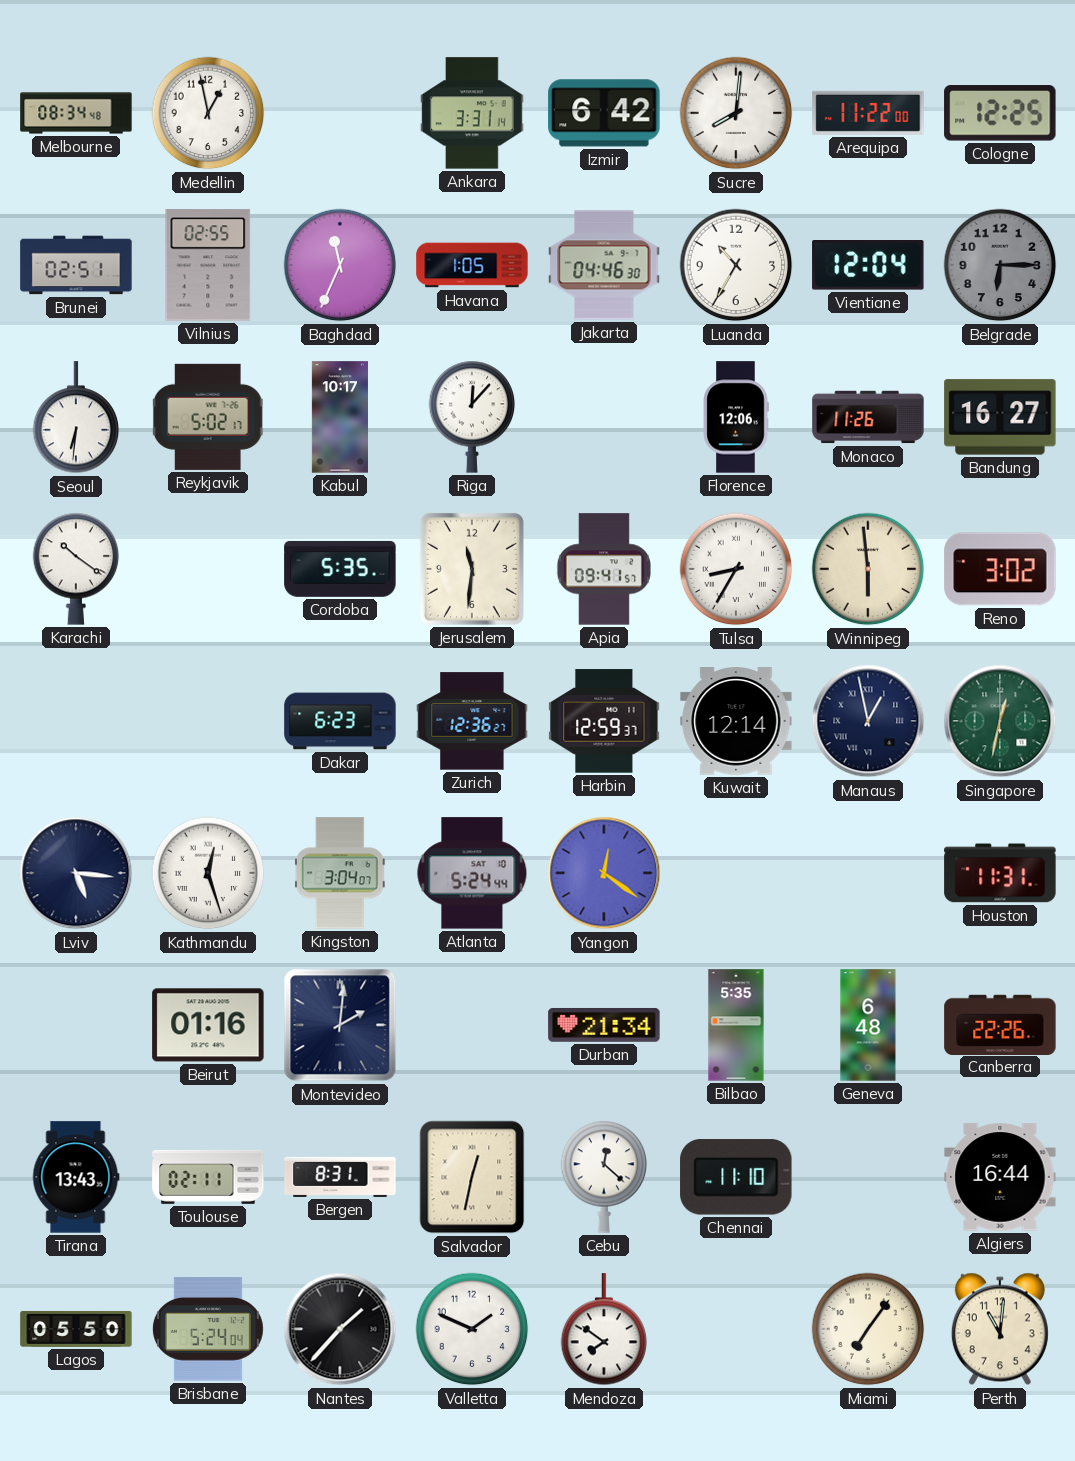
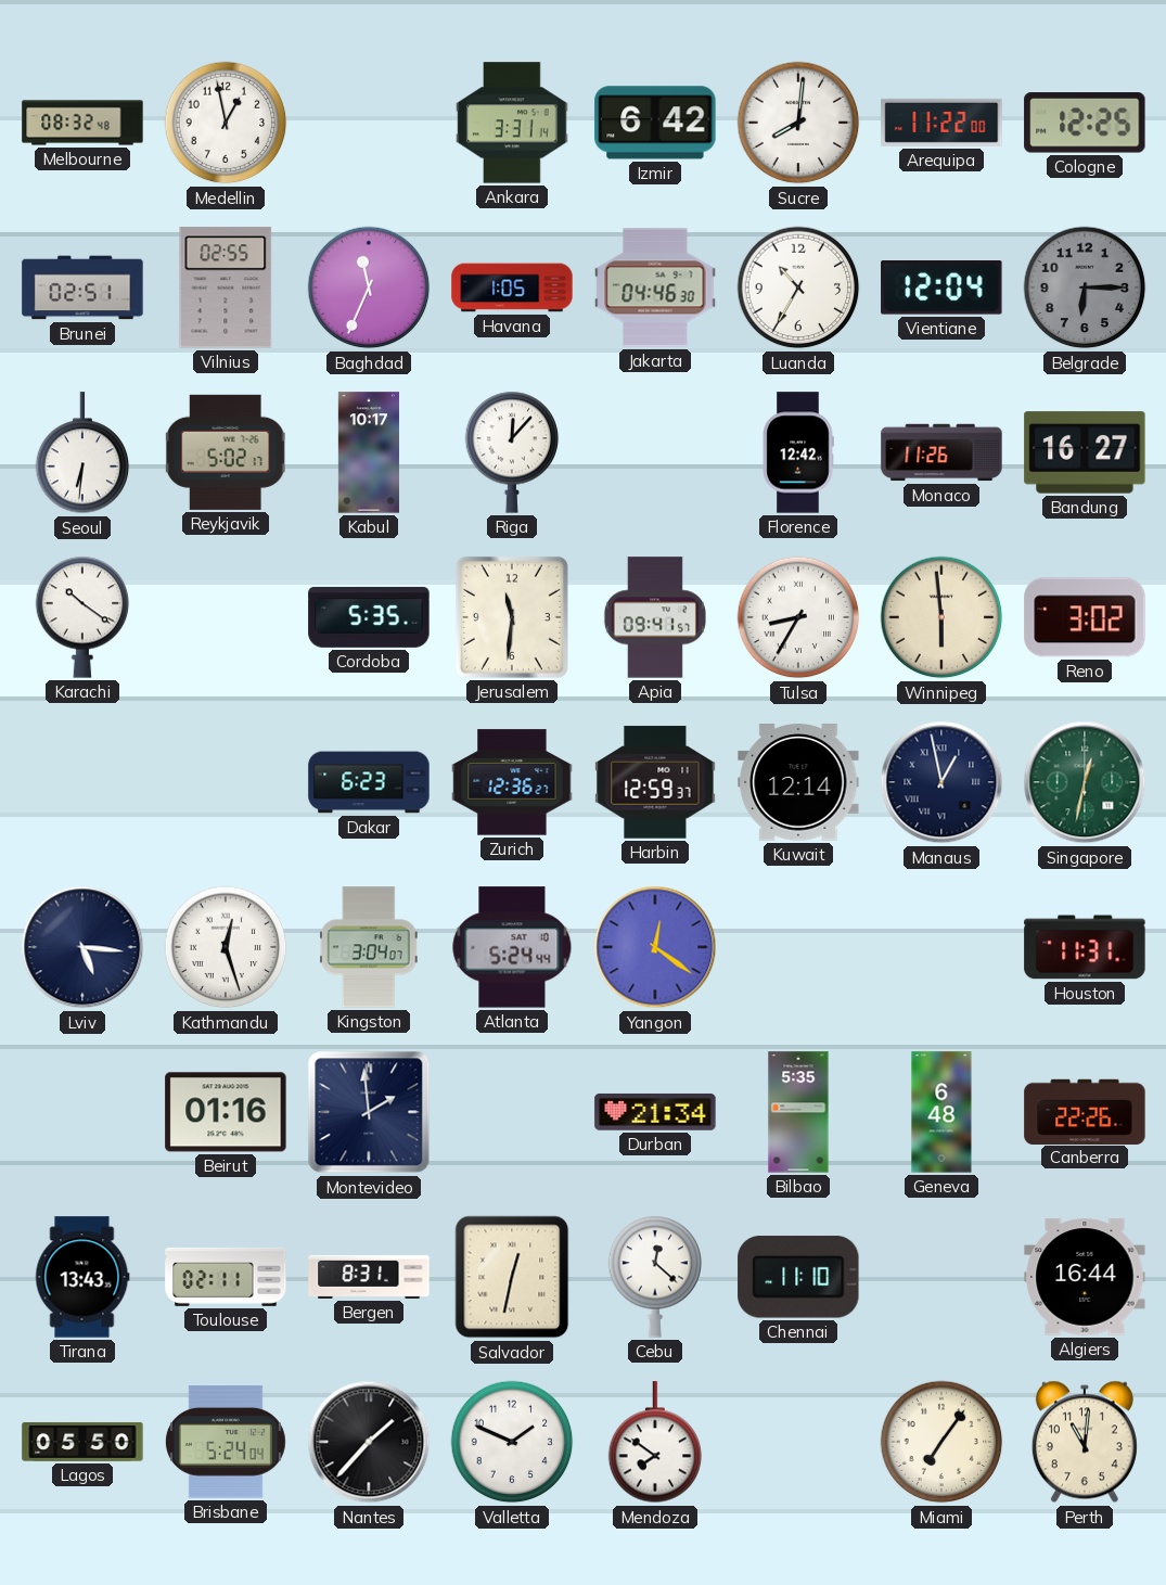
Melbourne: 08:34 -> 08:32 (82, 123)
Florence: 12:06 -> 12:42 (798, 452)
Montevideo: 2:01 -> 1:59 (369, 1112)
